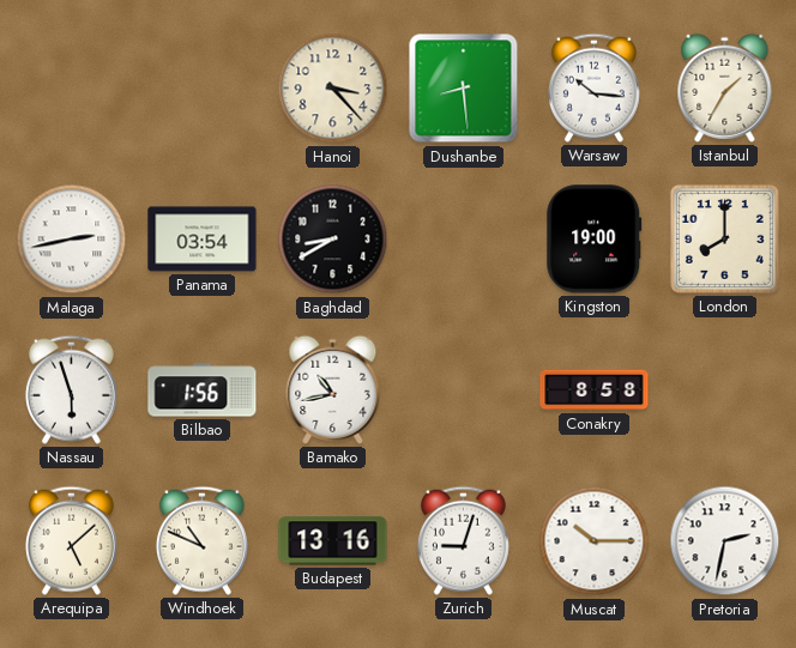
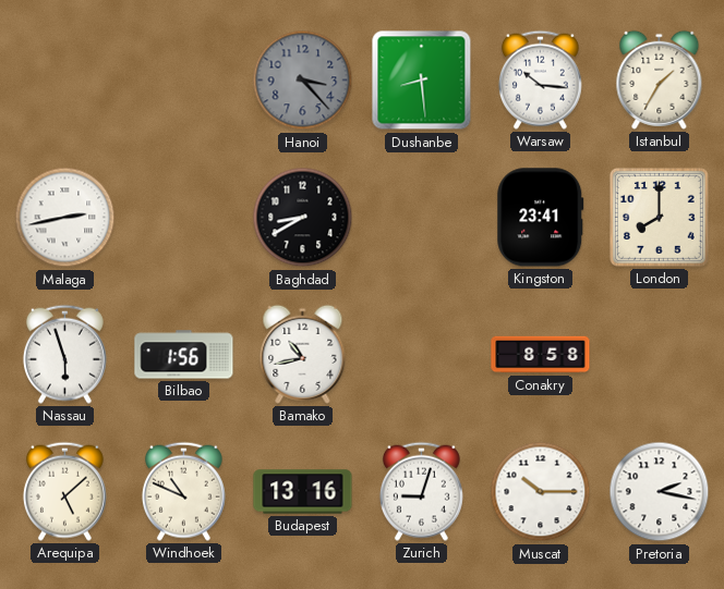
Hanoi dial: cream -> grey (303, 81)
Panama: 03:54 -> none (203, 240)
Kingston: 19:00 -> 23:41 (541, 218)
Pretoria: 2:32 -> 2:17 (660, 492)
